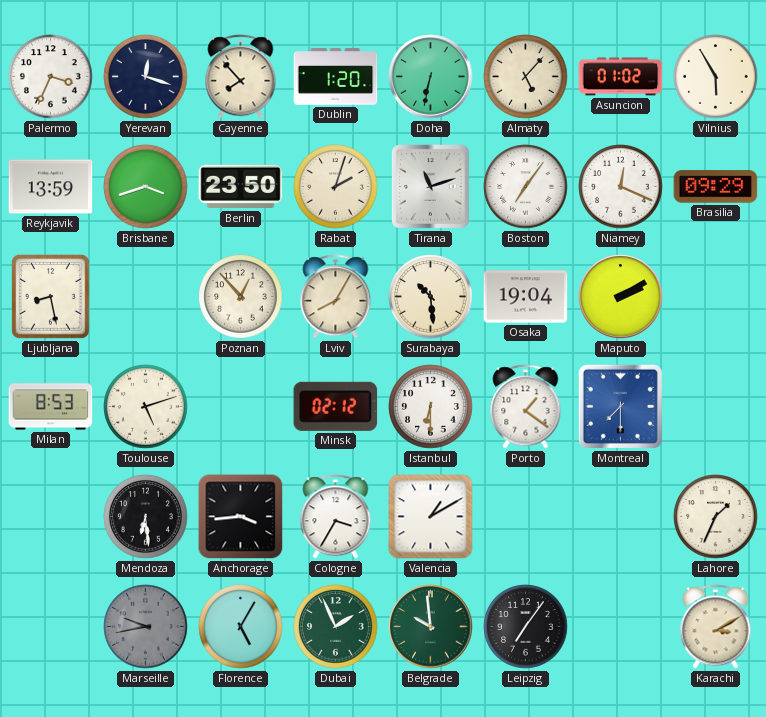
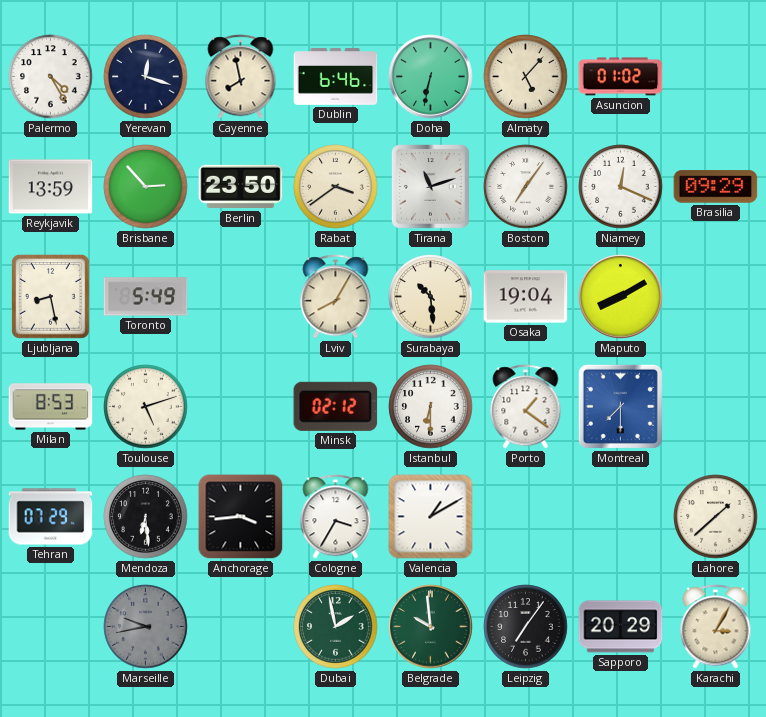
Palermo: 3:34 -> 4:25 (51, 77)
Cayenne: 7:53 -> 7:58 (241, 77)
Dublin: 1:20 -> 6:46 (336, 77)
Vilnius: 5:55 -> none (716, 77)
Brisbane: 3:42 -> 2:53 (146, 187)
Rabat: 2:03 -> 3:39 (336, 187)
Toronto: none -> 5:49 (146, 297)
Poznan: 12:53 -> none (241, 297)
Maputo: 2:10 -> 8:10 (621, 297)
Tehran: none -> 07:29 (51, 517)
Lahore: 1:34 -> 1:38 (716, 517)
Florence: 5:05 -> none (241, 627)
Dubai: 1:56 -> 1:58 (336, 627)
Sapporo: none -> 20:29 (621, 627)
Karachi: 3:10 -> 3:05 (716, 627)
